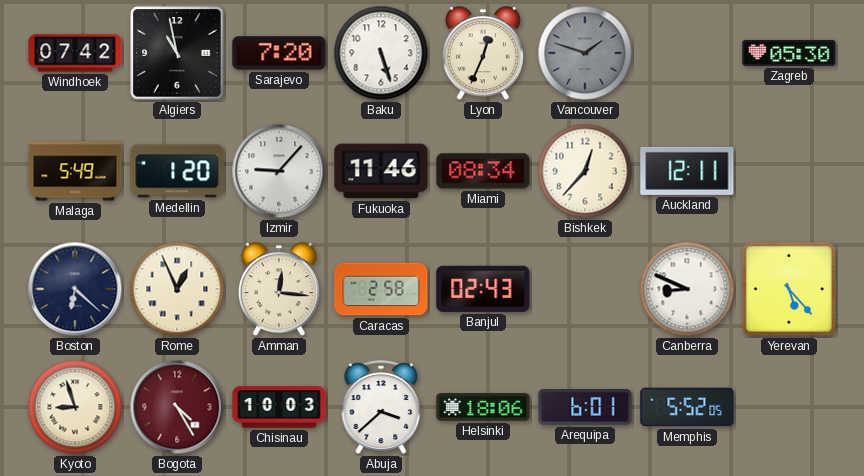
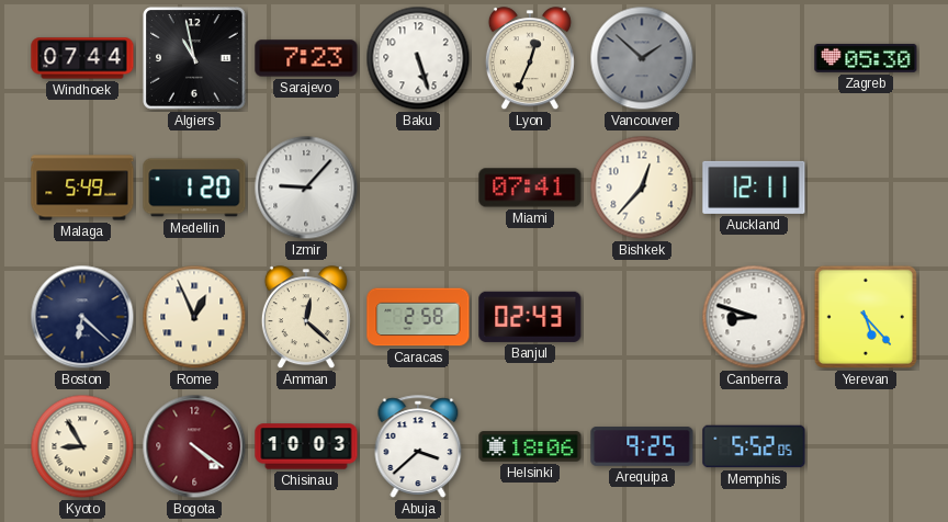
Windhoek: 07:42 -> 07:44 (82, 58)
Sarajevo: 7:20 -> 7:23 (306, 58)
Vancouver: 1:48 -> 1:52 (642, 58)
Fukuoka: 11:46 -> none (381, 171)
Miami: 08:34 -> 07:41 (530, 188)
Amman: 12:16 -> 12:22 (306, 318)
Canberra: 8:49 -> 8:48 (754, 317)
Kyoto: 8:57 -> 8:55 (82, 446)
Bogota: 4:25 -> 4:21 (194, 446)
Arequipa: 6:01 -> 9:25 (642, 446)
